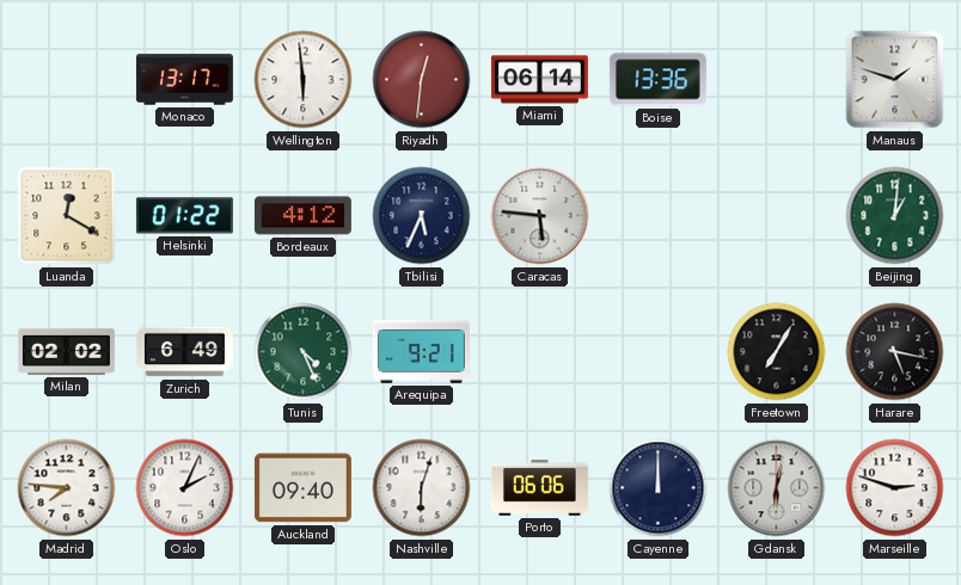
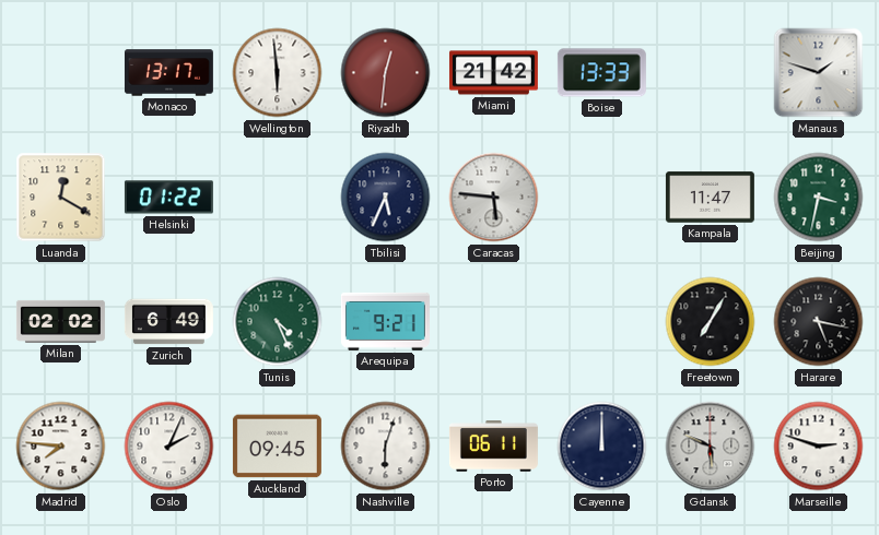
Miami: 06:14 -> 21:42 (493, 73)
Boise: 13:36 -> 13:33 (601, 73)
Bordeaux: 4:12 -> none (302, 216)
Kampala: none -> 11:47 (710, 198)
Beijing: 1:01 -> 3:32 (819, 198)
Auckland: 09:40 -> 09:45 (277, 447)
Porto: 06:06 -> 06:11 (493, 447)
Gdansk: 6:02 -> 5:49 (711, 447)
